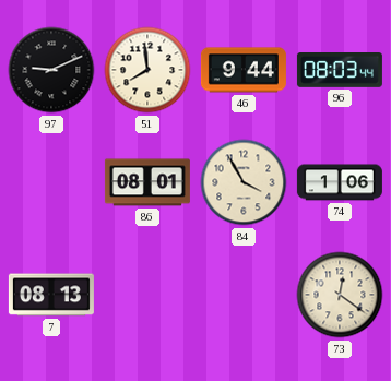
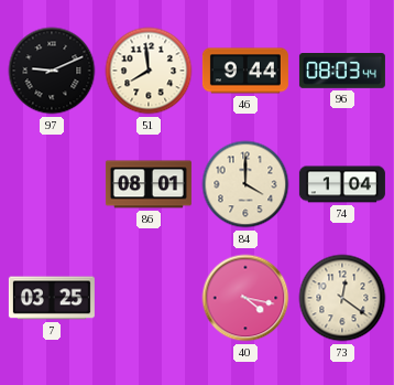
84: 3:55 -> 4:00 (245, 184)
74: 1:06 -> 1:04 (342, 184)
7: 08:13 -> 03:25 (52, 298)
40: none -> 4:17 (245, 298)
